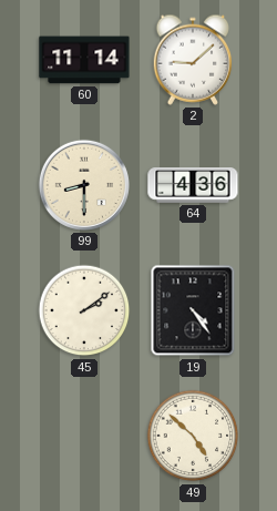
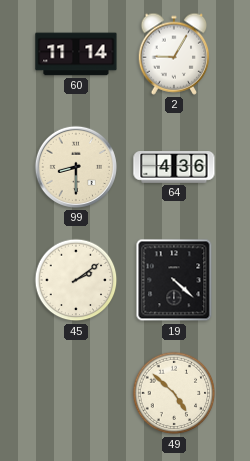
2: 9:08 -> 9:05 (174, 54)
19: 4:24 -> 4:22 (174, 280)
